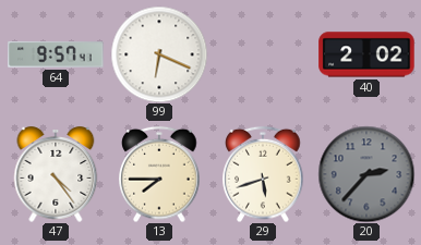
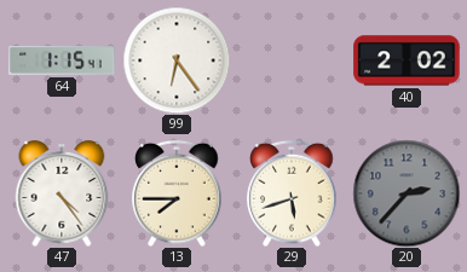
64: 9:57 -> 1:15 (62, 60)
99: 6:19 -> 6:24 (177, 60)
